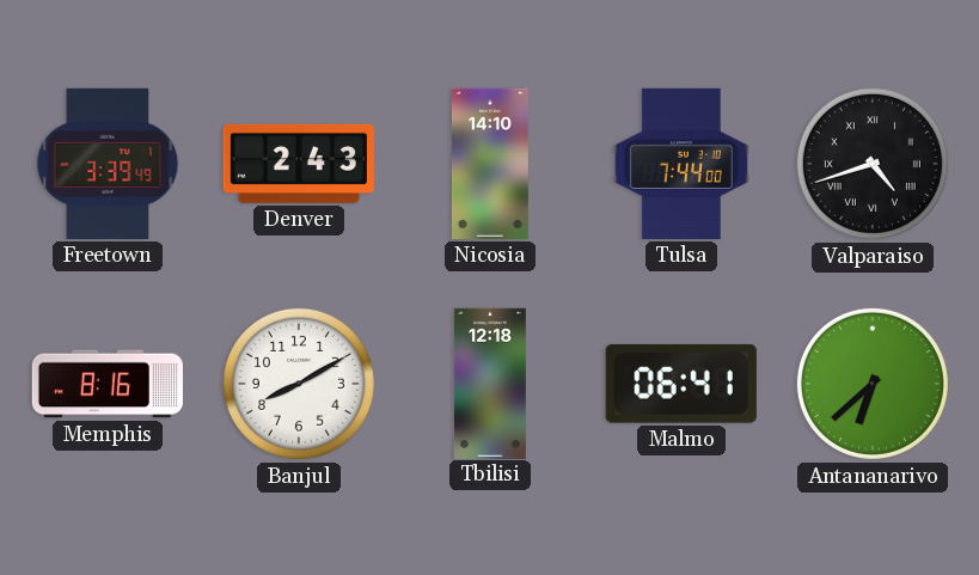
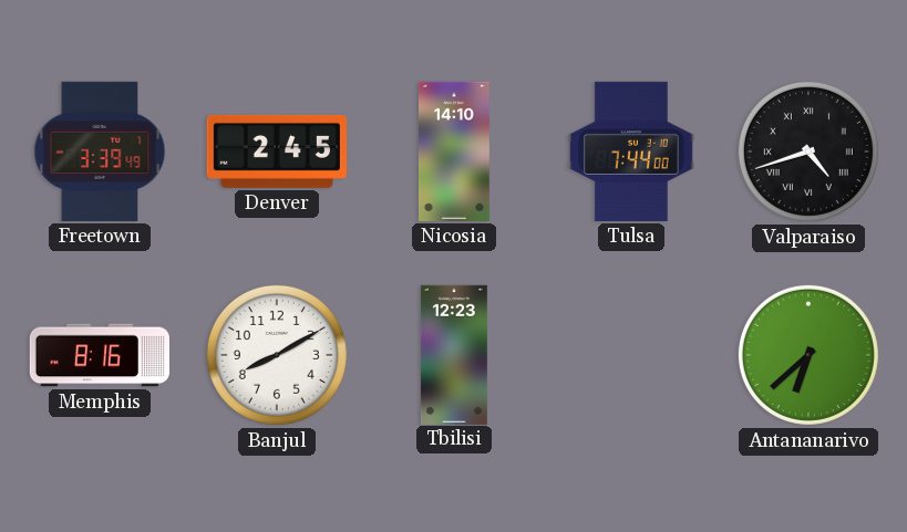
Denver: 2:43 -> 2:45 (277, 152)
Tbilisi: 12:18 -> 12:23 (454, 354)
Malmo: 06:41 -> none (681, 384)
